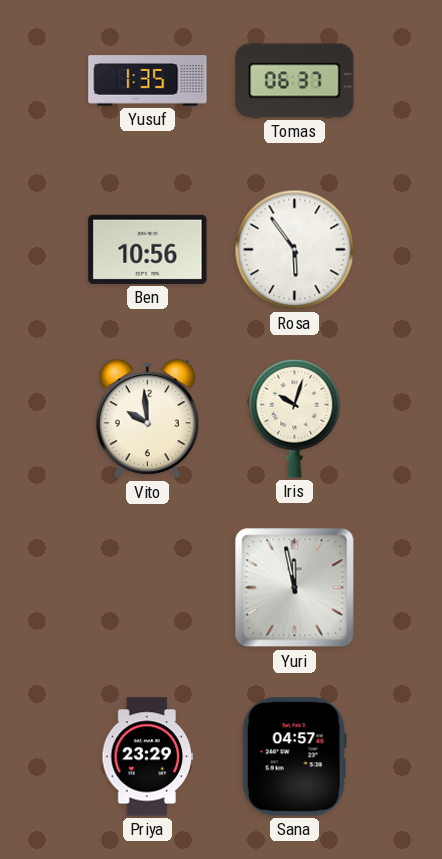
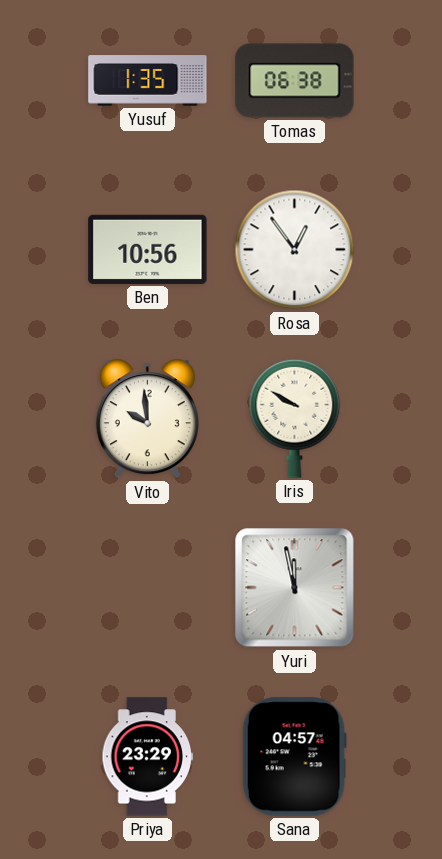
Tomas: 06:37 -> 06:38 (295, 81)
Rosa: 5:54 -> 12:54 (295, 250)
Iris: 10:03 -> 9:50 (295, 418)
